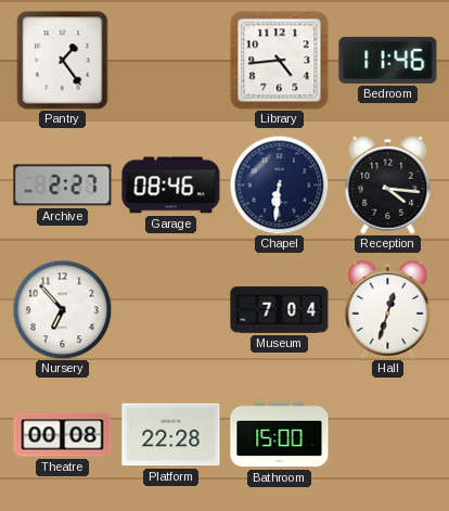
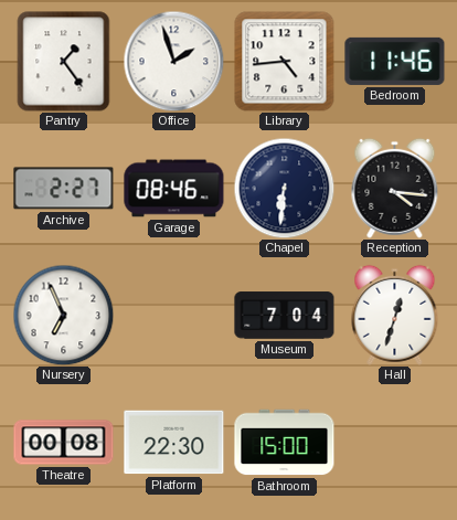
Office: none -> 1:57 (173, 61)
Nursery: 6:53 -> 6:56 (63, 315)
Platform: 22:28 -> 22:30 (174, 443)
